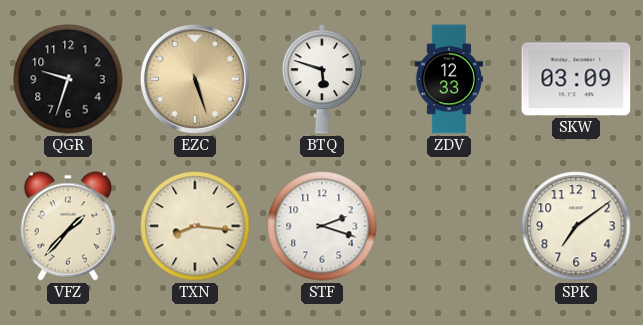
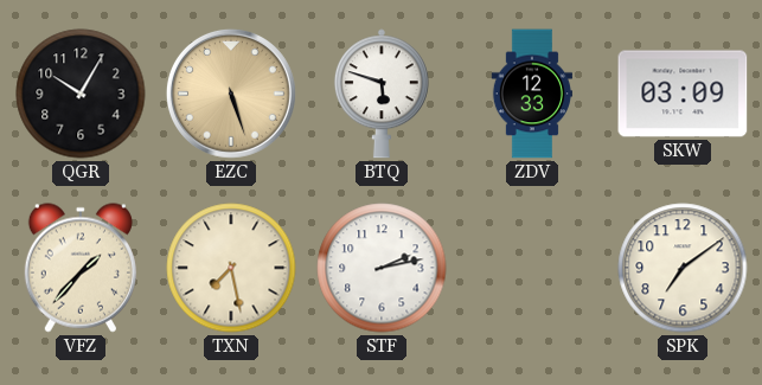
QGR: 9:33 -> 10:05 (81, 94)
TXN: 8:16 -> 7:28 (231, 268)
STF: 2:18 -> 2:13 (382, 268)
